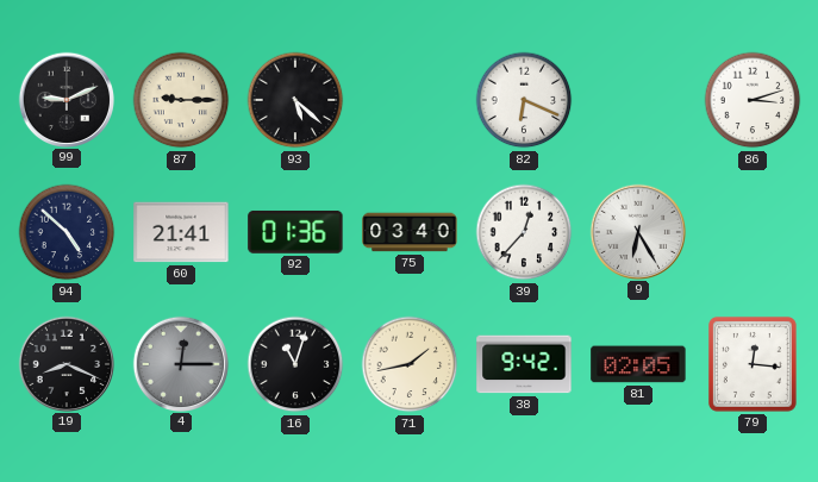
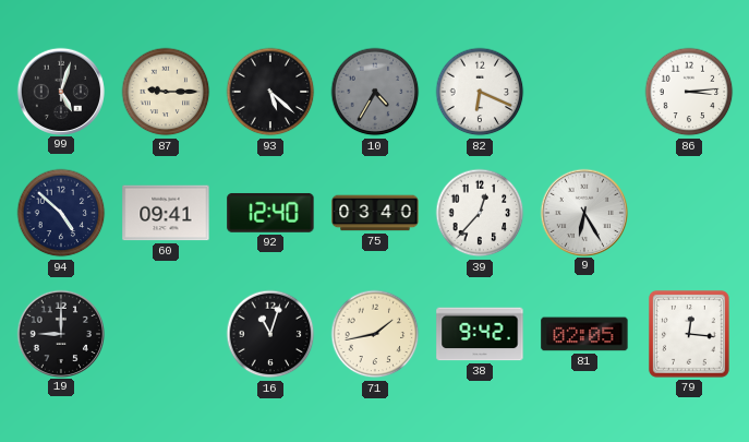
99: 9:11 -> 5:03 (60, 91)
10: none -> 4:35 (375, 92)
86: 3:12 -> 3:14 (689, 92)
60: 21:41 -> 09:41 (166, 213)
92: 01:36 -> 12:40 (270, 213)
19: 8:19 -> 9:00 (60, 333)
4: 12:15 -> none (180, 363)
